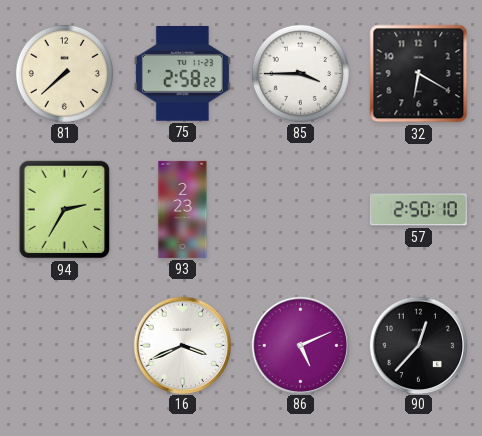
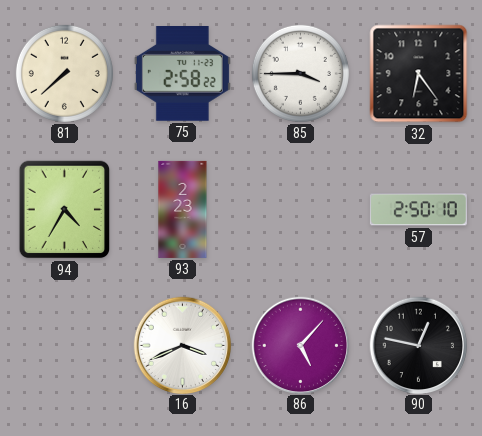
32: 6:20 -> 6:24 (419, 74)
94: 2:35 -> 4:35 (65, 210)
86: 5:11 -> 5:07 (300, 345)
90: 12:37 -> 12:47 (418, 345)
